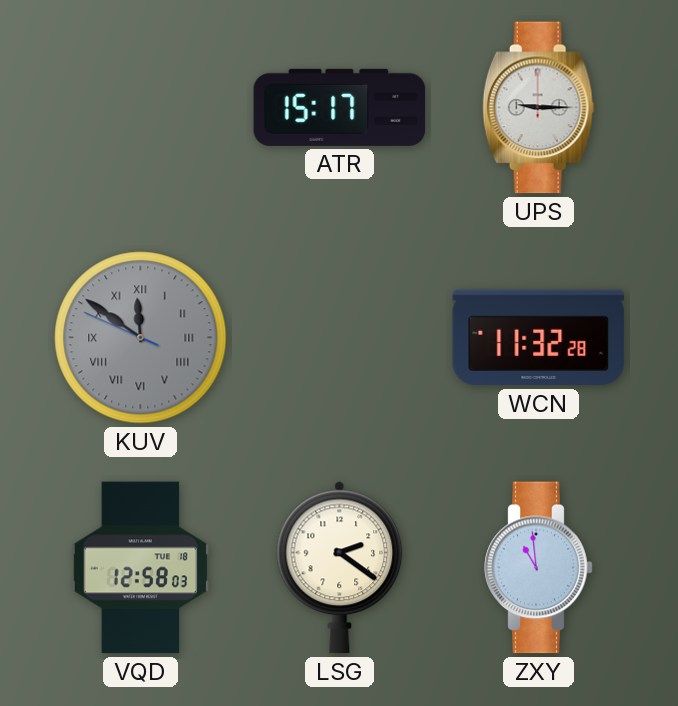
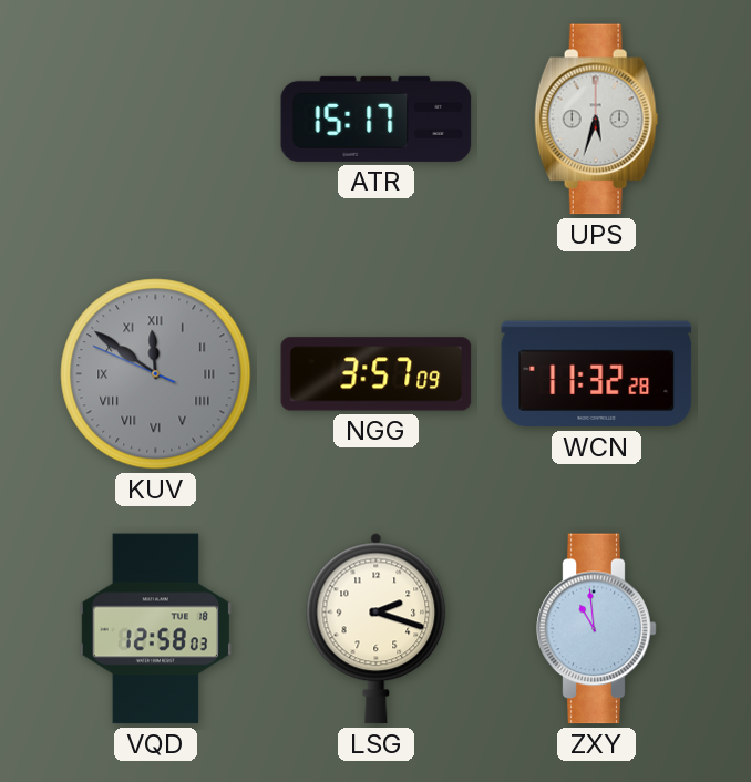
UPS: 9:15 -> 5:33 (596, 120)
NGG: none -> 3:57 (377, 374)
LSG: 2:21 -> 2:18 (377, 629)
